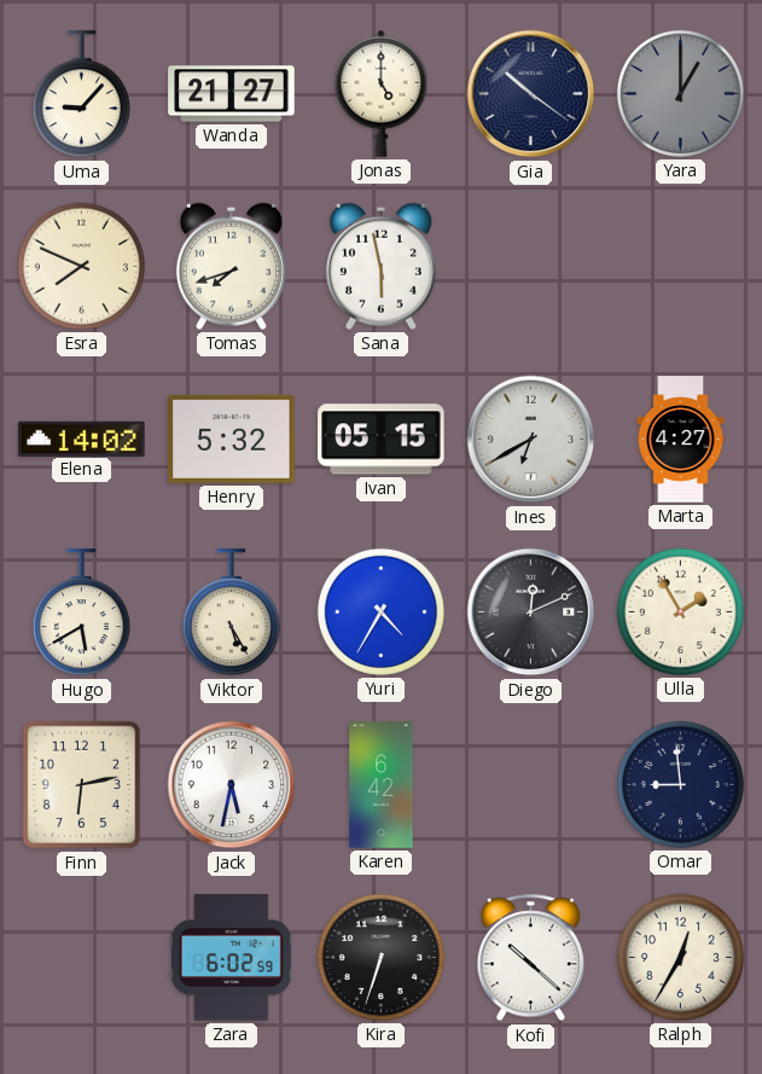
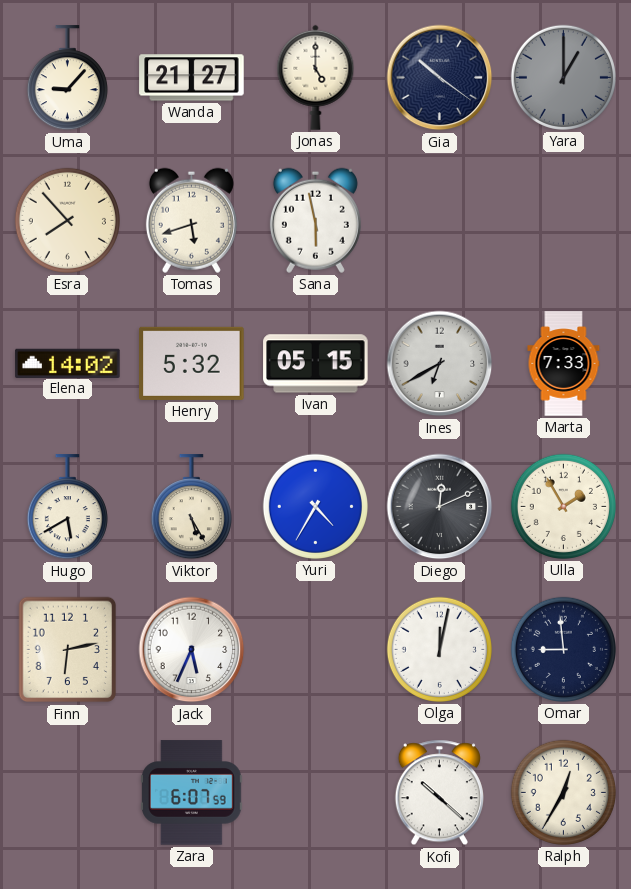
Esra: 7:49 -> 7:53 (67, 220)
Tomas: 7:42 -> 5:42 (191, 220)
Marta: 4:27 -> 7:33 (564, 364)
Jack: 5:32 -> 5:34 (192, 650)
Karen: 6:42 -> none (382, 785)
Olga: none -> 12:02 (439, 649)
Zara: 6:02 -> 6:07 (192, 793)
Kira: 6:33 -> none (380, 957)
